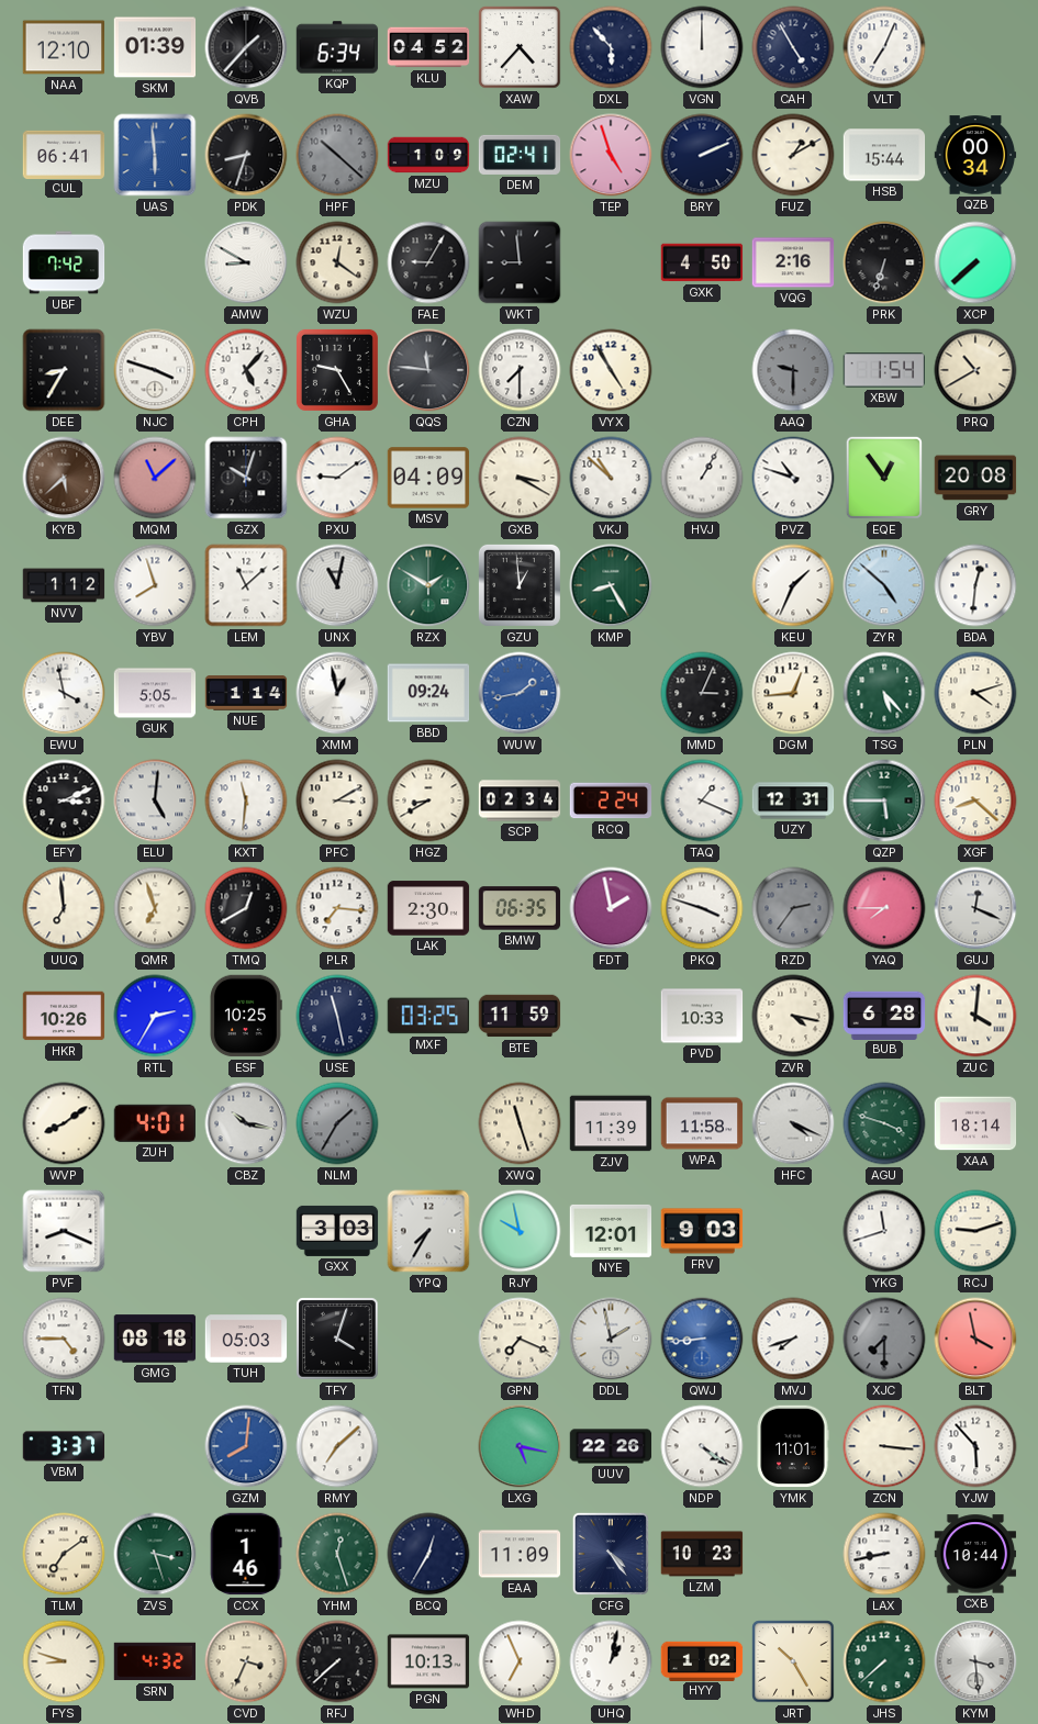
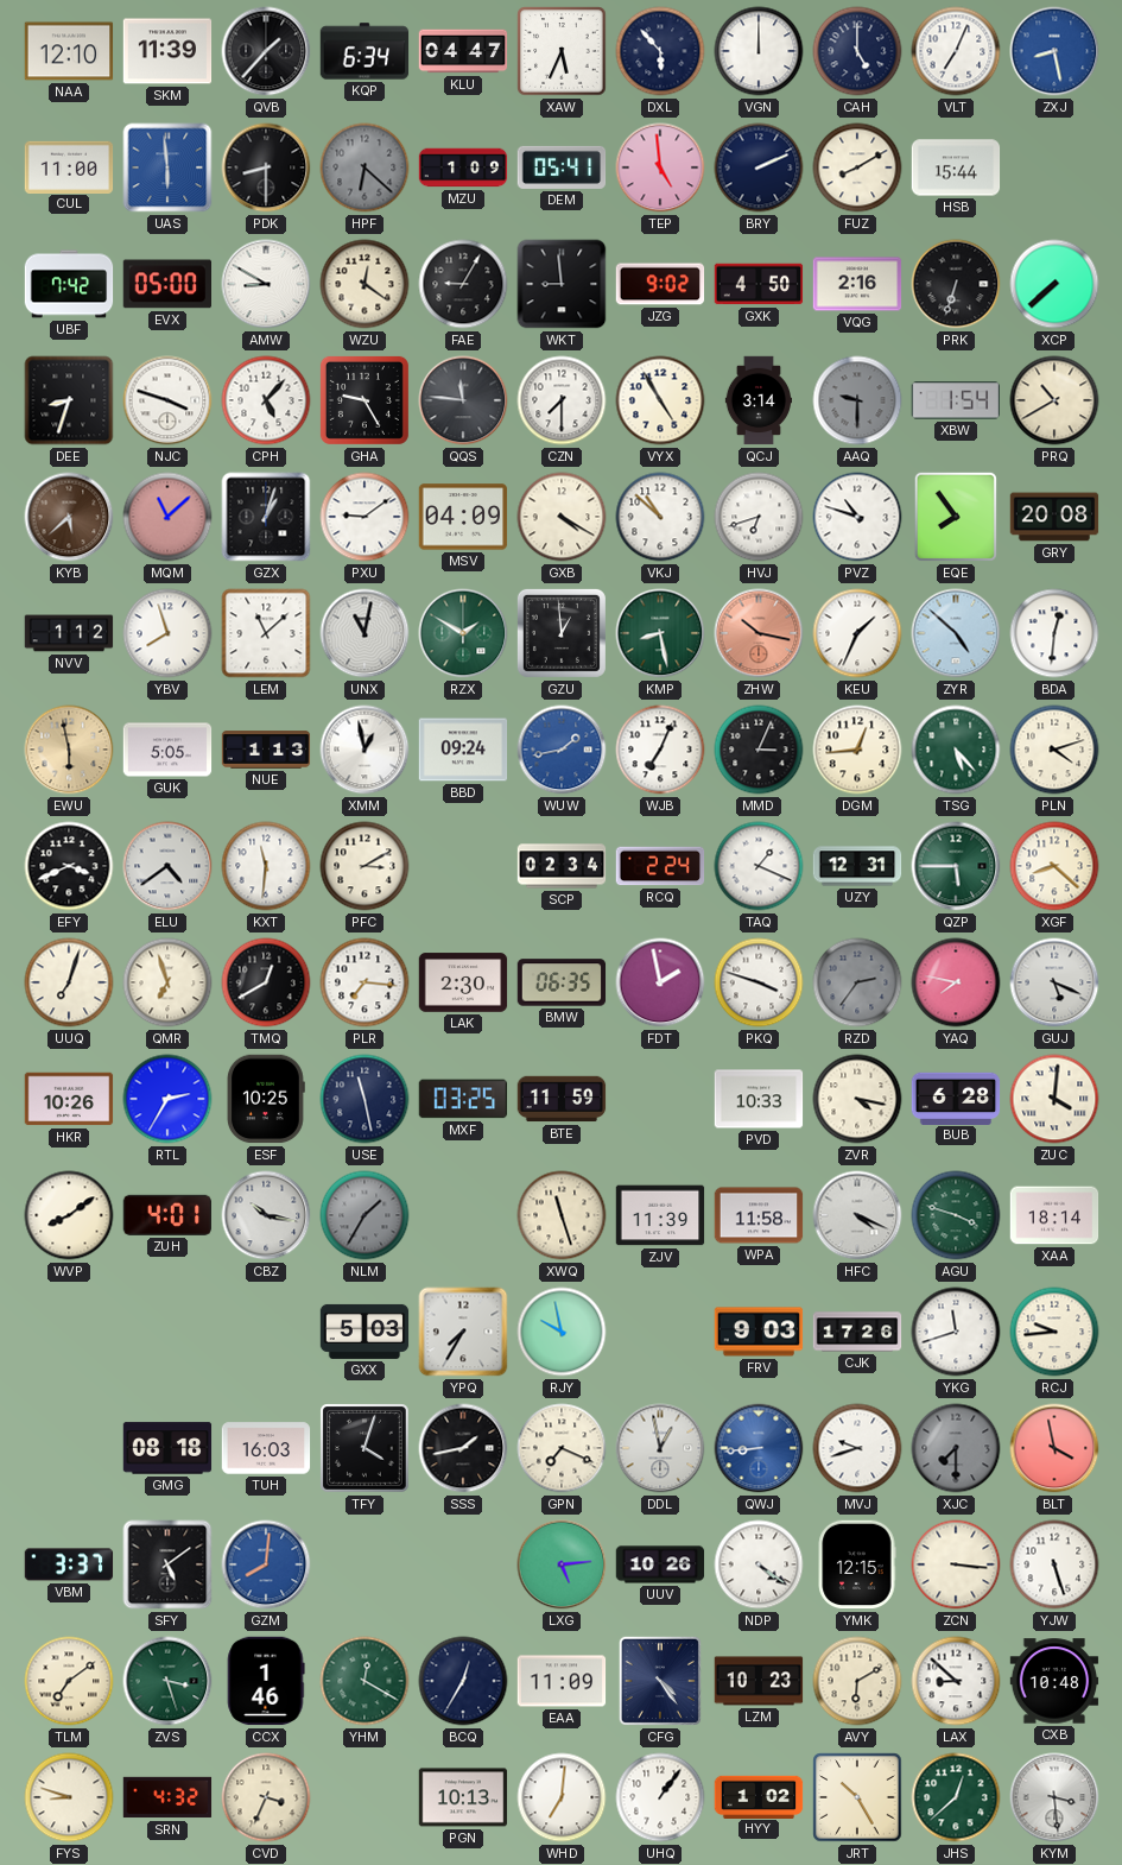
SKM: 01:39 -> 11:39 (167, 51)
KLU: 04:52 -> 04:47 (463, 51)
XAW: 4:37 -> 5:34 (562, 51)
CAH: 4:55 -> 5:00 (857, 51)
ZXJ: none -> 8:28 (1054, 51)
CUL: 06:41 -> 11:00 (69, 166)
PDK: 8:33 -> 8:30 (266, 167)
HPF: 10:22 -> 6:22 (365, 167)
DEM: 02:41 -> 05:41 (562, 167)
TEP: 4:57 -> 4:59 (660, 167)
FUZ: 1:10 -> 8:10 (857, 167)
QZB: 00:34 -> none (975, 155)
EVX: none -> 05:00 (166, 284)
JZG: none -> 9:02 (660, 284)
DEE: 8:35 -> 8:33 (69, 400)
QCJ: none -> 3:14 (757, 400)
GZX: 10:03 -> 1:03 (266, 517)
GXB: 3:20 -> 4:20 (562, 517)
HVJ: 1:05 -> 6:42 (759, 517)
EQE: 12:54 -> 7:54 (956, 517)
KMP: 8:25 -> 8:28 (660, 633)
ZHW: none -> 10:17 (759, 633)
EWU: 3:58 -> 5:58 (69, 750)
EWU dial: white -> champagne (69, 750)
NUE: 1:14 -> 1:13 (266, 750)
WJB: none -> 7:04 (660, 750)
EFY: 3:11 -> 3:41 (69, 866)
ELU: 5:01 -> 4:39 (167, 866)
HGZ: 8:40 -> none (428, 801)
UUQ: 6:59 -> 7:03 (69, 982)
YAQ: 7:45 -> 7:47 (956, 982)
GUJ: 12:19 -> 5:19 (1054, 982)
PVF: 8:19 -> none (64, 1231)
GXX: 3:03 -> 5:03 (365, 1332)
NYE: 12:01 -> none (611, 1231)
CJK: none -> 17:26 (857, 1332)
RCJ: 9:12 -> 9:44 (1054, 1332)
TFN: 4:45 -> none (64, 1339)
TUH: 05:03 -> 16:03 (266, 1448)
SSS: none -> 1:43 (463, 1448)
DDL: 1:58 -> 12:58 (660, 1448)
MVJ: 7:42 -> 9:42 (857, 1448)
SFY: none -> 5:09 (167, 1564)
RMY: 7:08 -> none (337, 1446)
LXG: 5:17 -> 5:14 (562, 1564)
UUV: 22:26 -> 10:26 (660, 1564)
YMK: 11:01 -> 12:15 (857, 1564)
YJW: 5:53 -> 5:27 (1054, 1564)
YHM: 12:27 -> 12:20 (365, 1681)
AVY: none -> 6:10 (857, 1681)
LAX: 8:43 -> 8:52 (956, 1681)
CXB: 10:44 -> 10:48 (1054, 1681)
RFJ: 7:38 -> none (337, 1661)
WHD: 6:56 -> 7:01 (562, 1797)
UHQ: 1:02 -> 1:06 (660, 1797)
JHS: 7:38 -> 12:38 (956, 1797)
